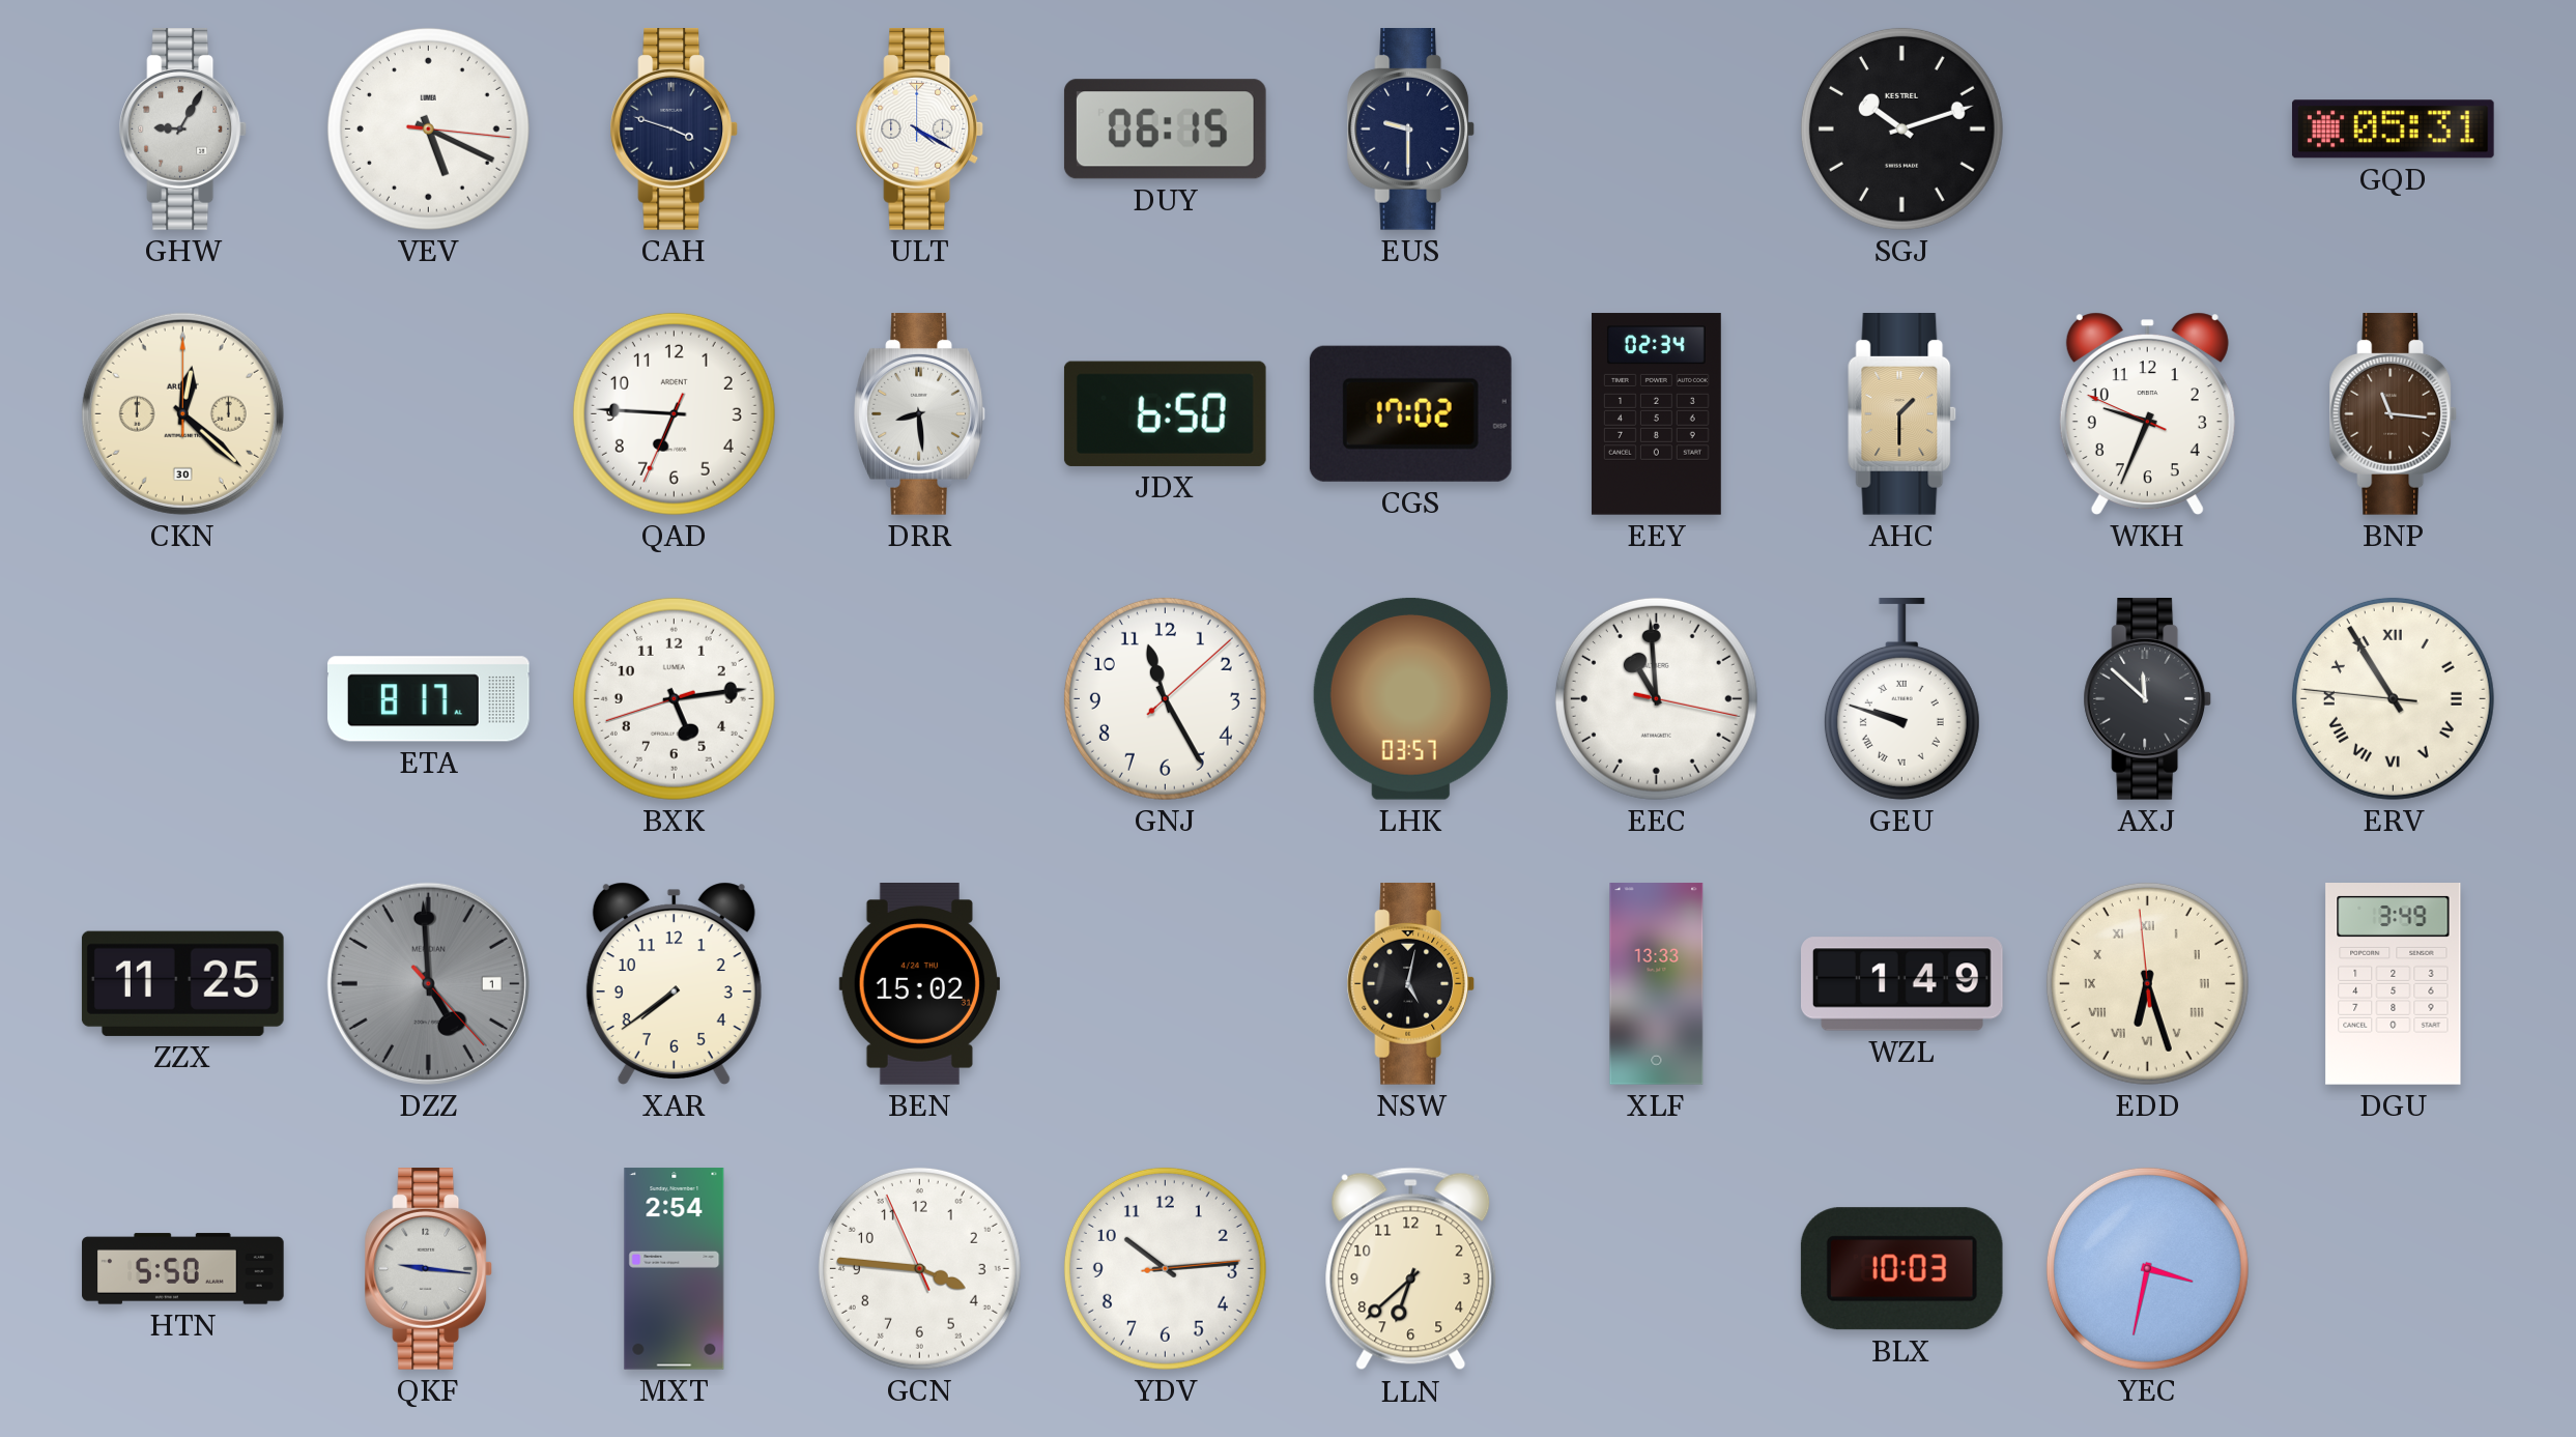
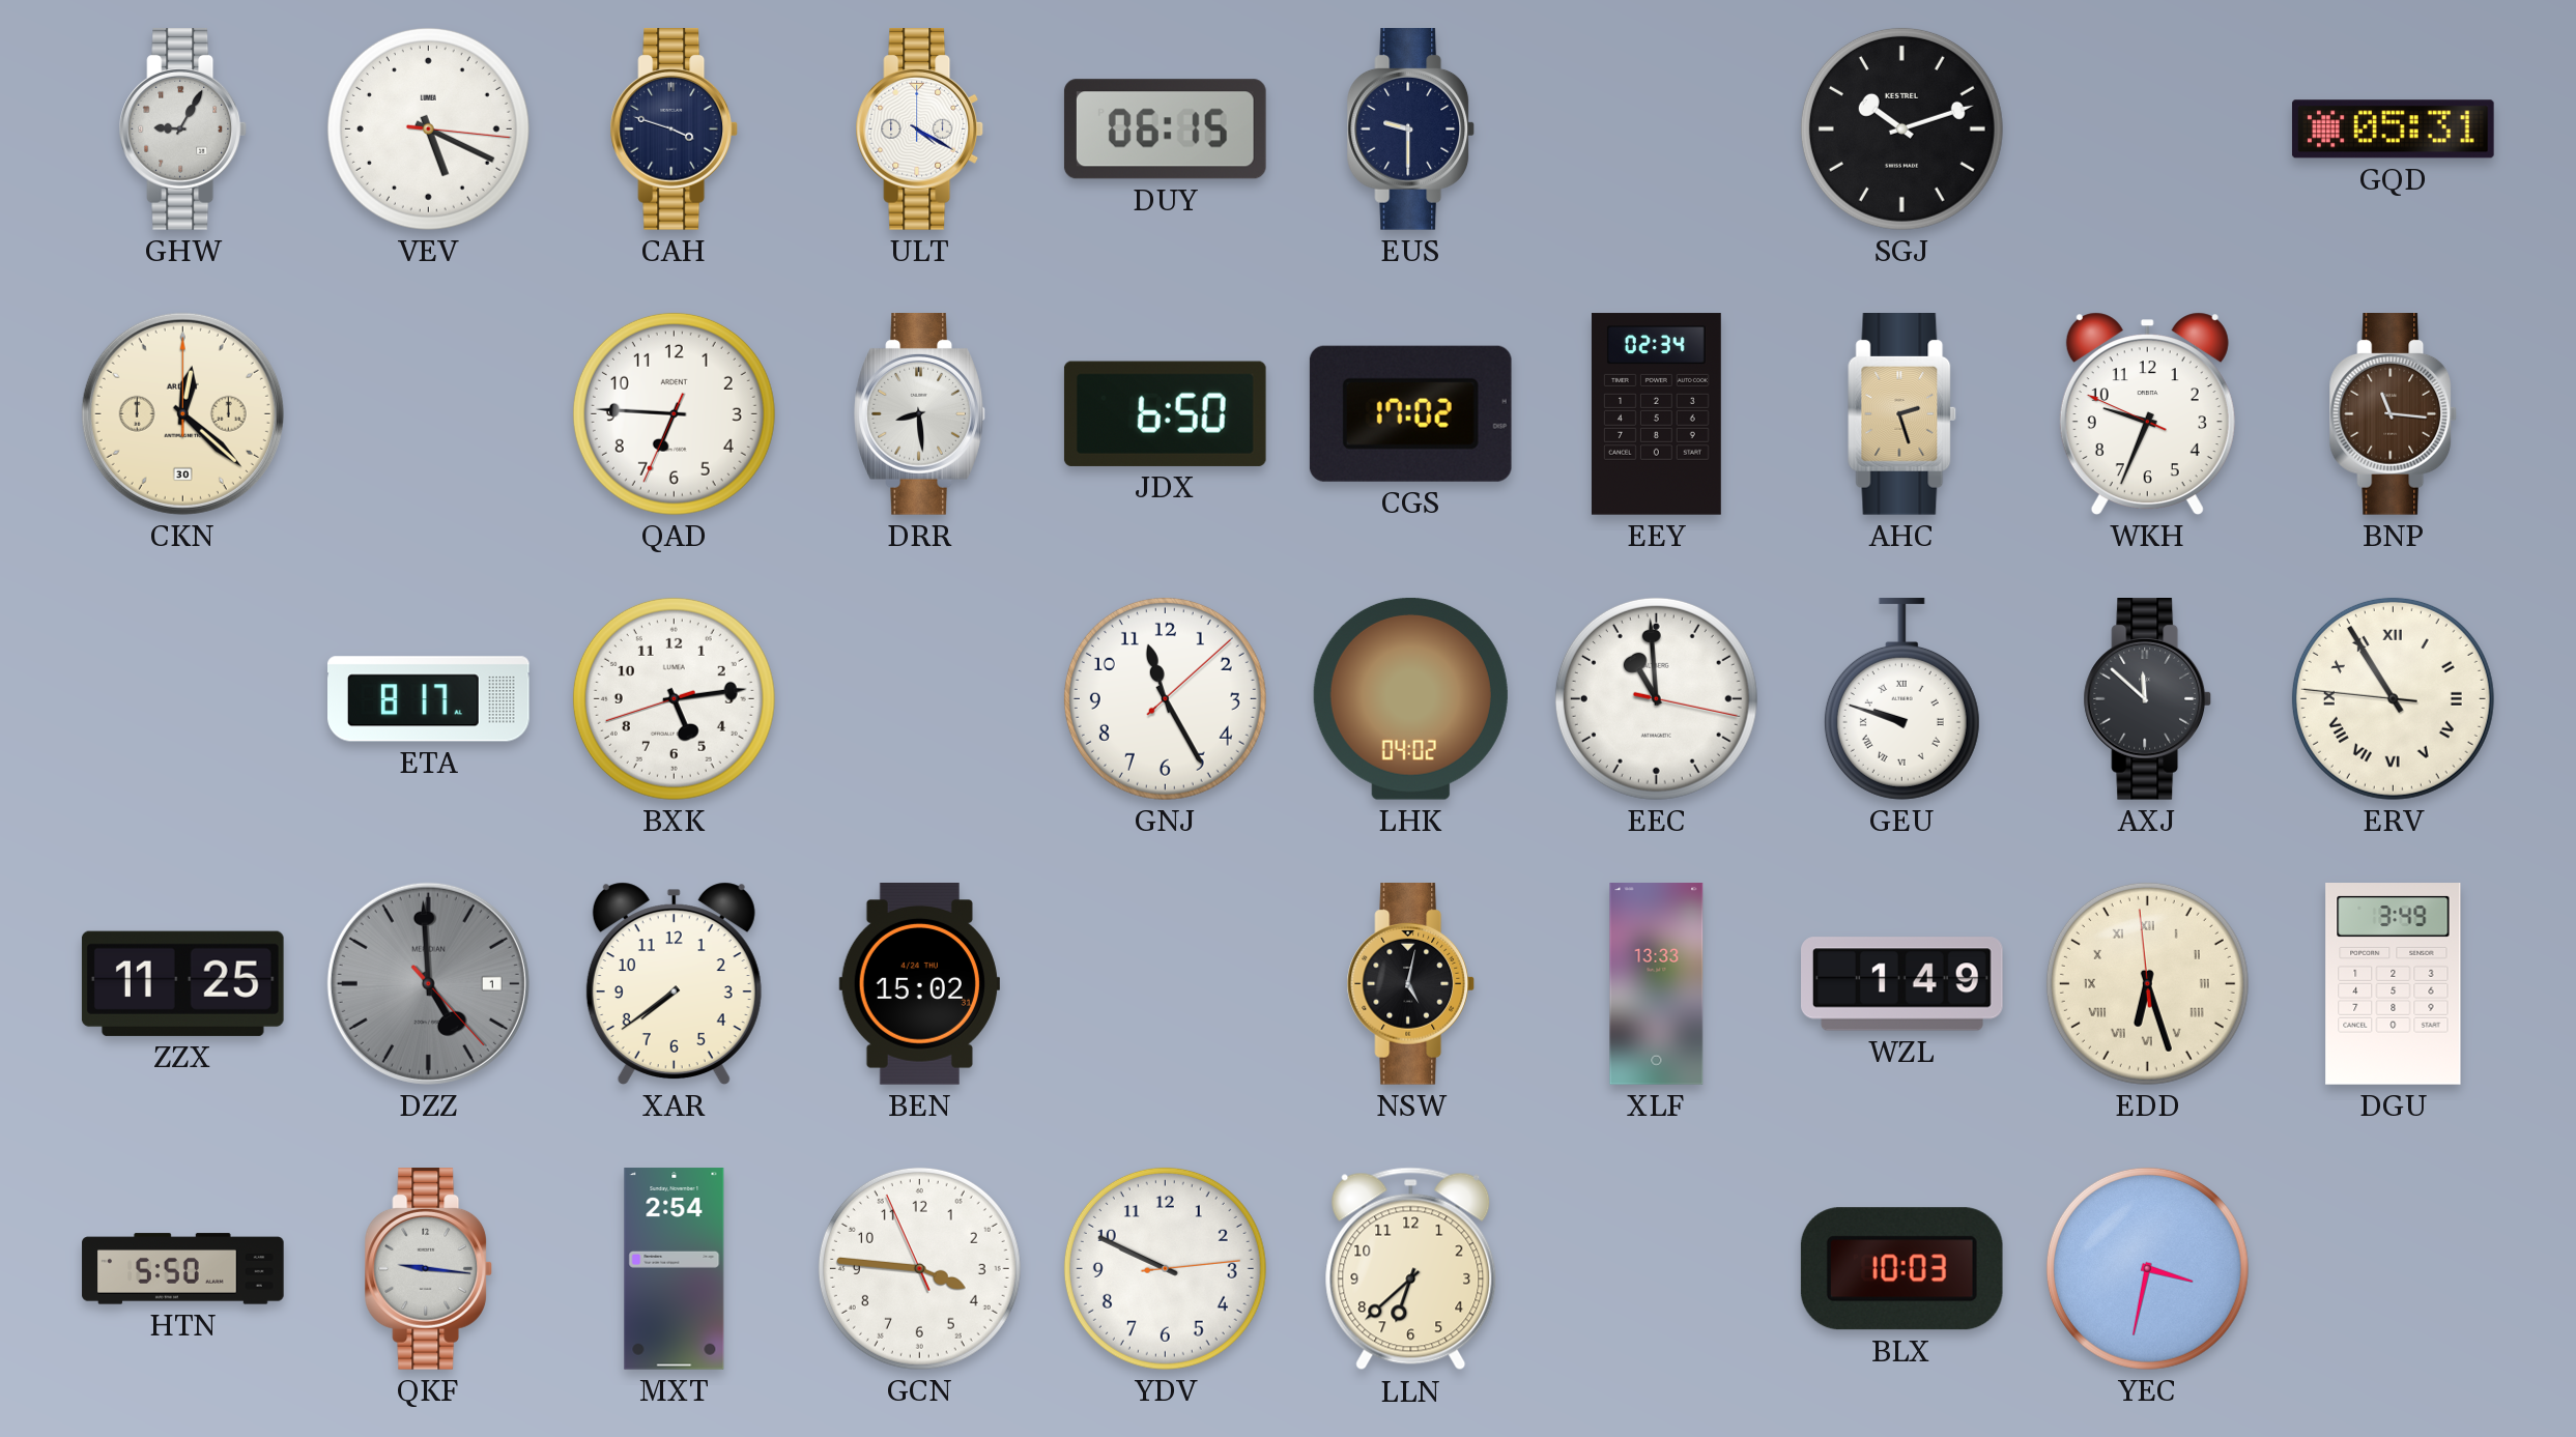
AHC: 1:30 -> 2:27 (1901, 414)
LHK: 03:57 -> 04:02 (1410, 698)
YDV: 10:14 -> 9:49 (1165, 1268)
